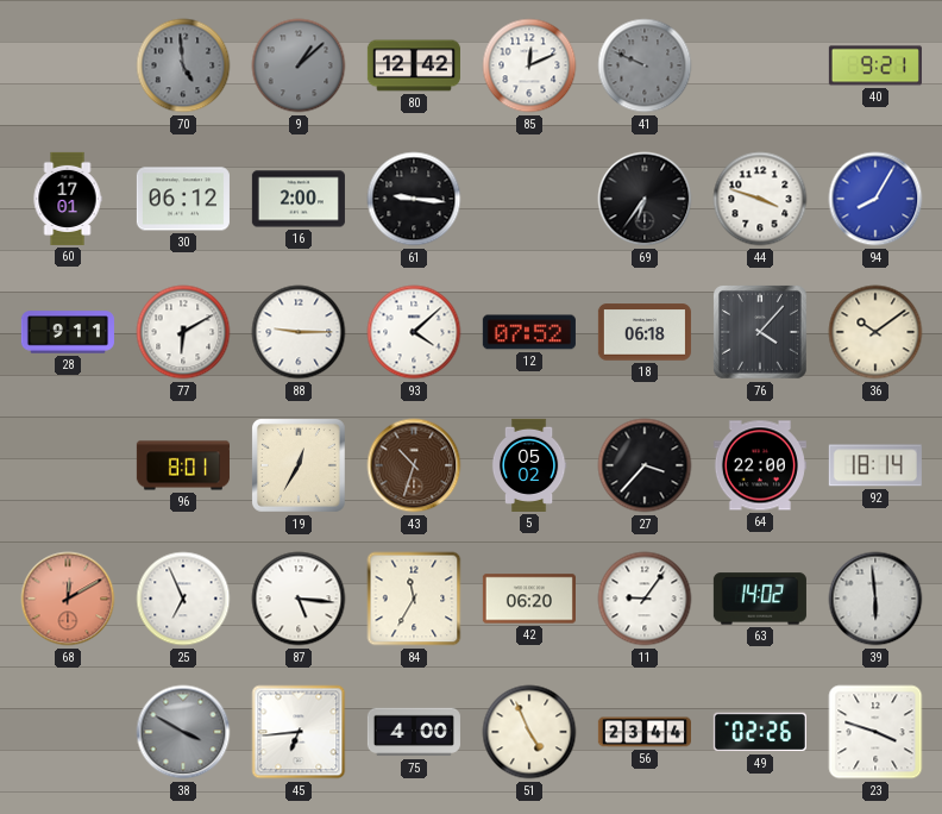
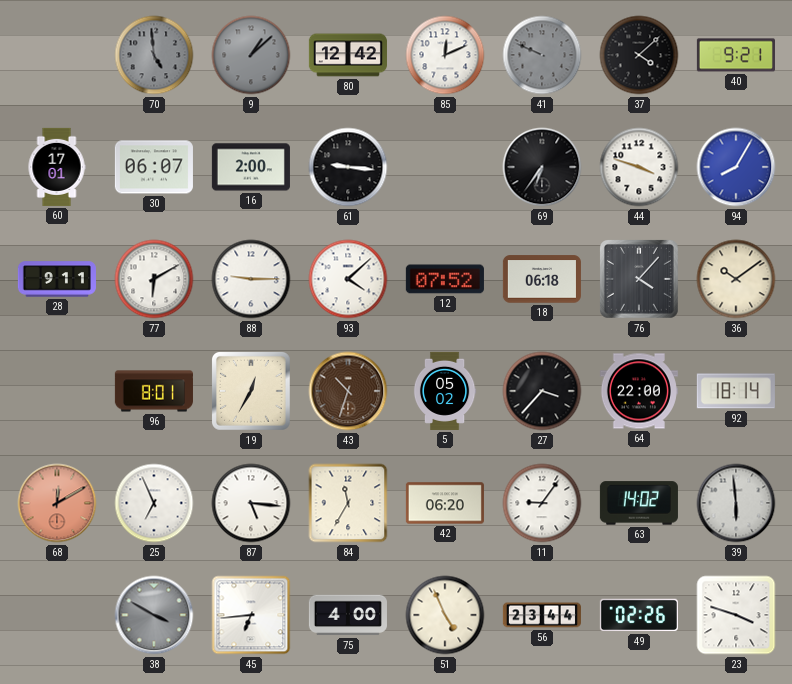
37: none -> 4:08 (639, 55)
30: 06:12 -> 06:07 (154, 167)
